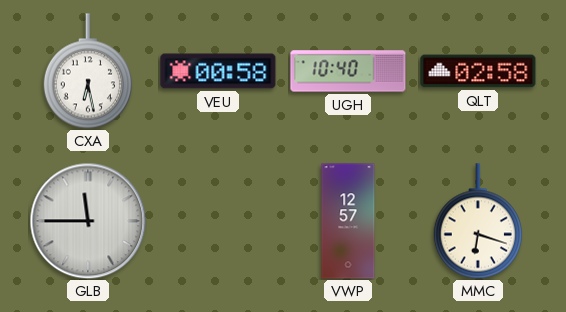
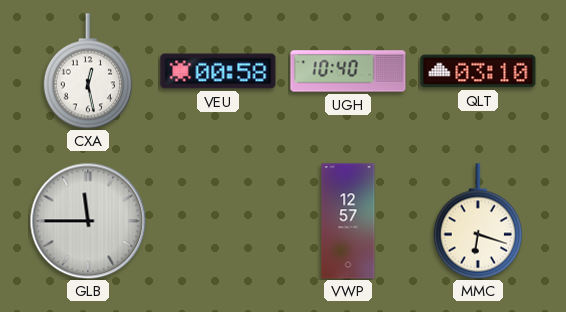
CXA: 6:28 -> 12:28 (88, 71)
QLT: 02:58 -> 03:10 (478, 71)
